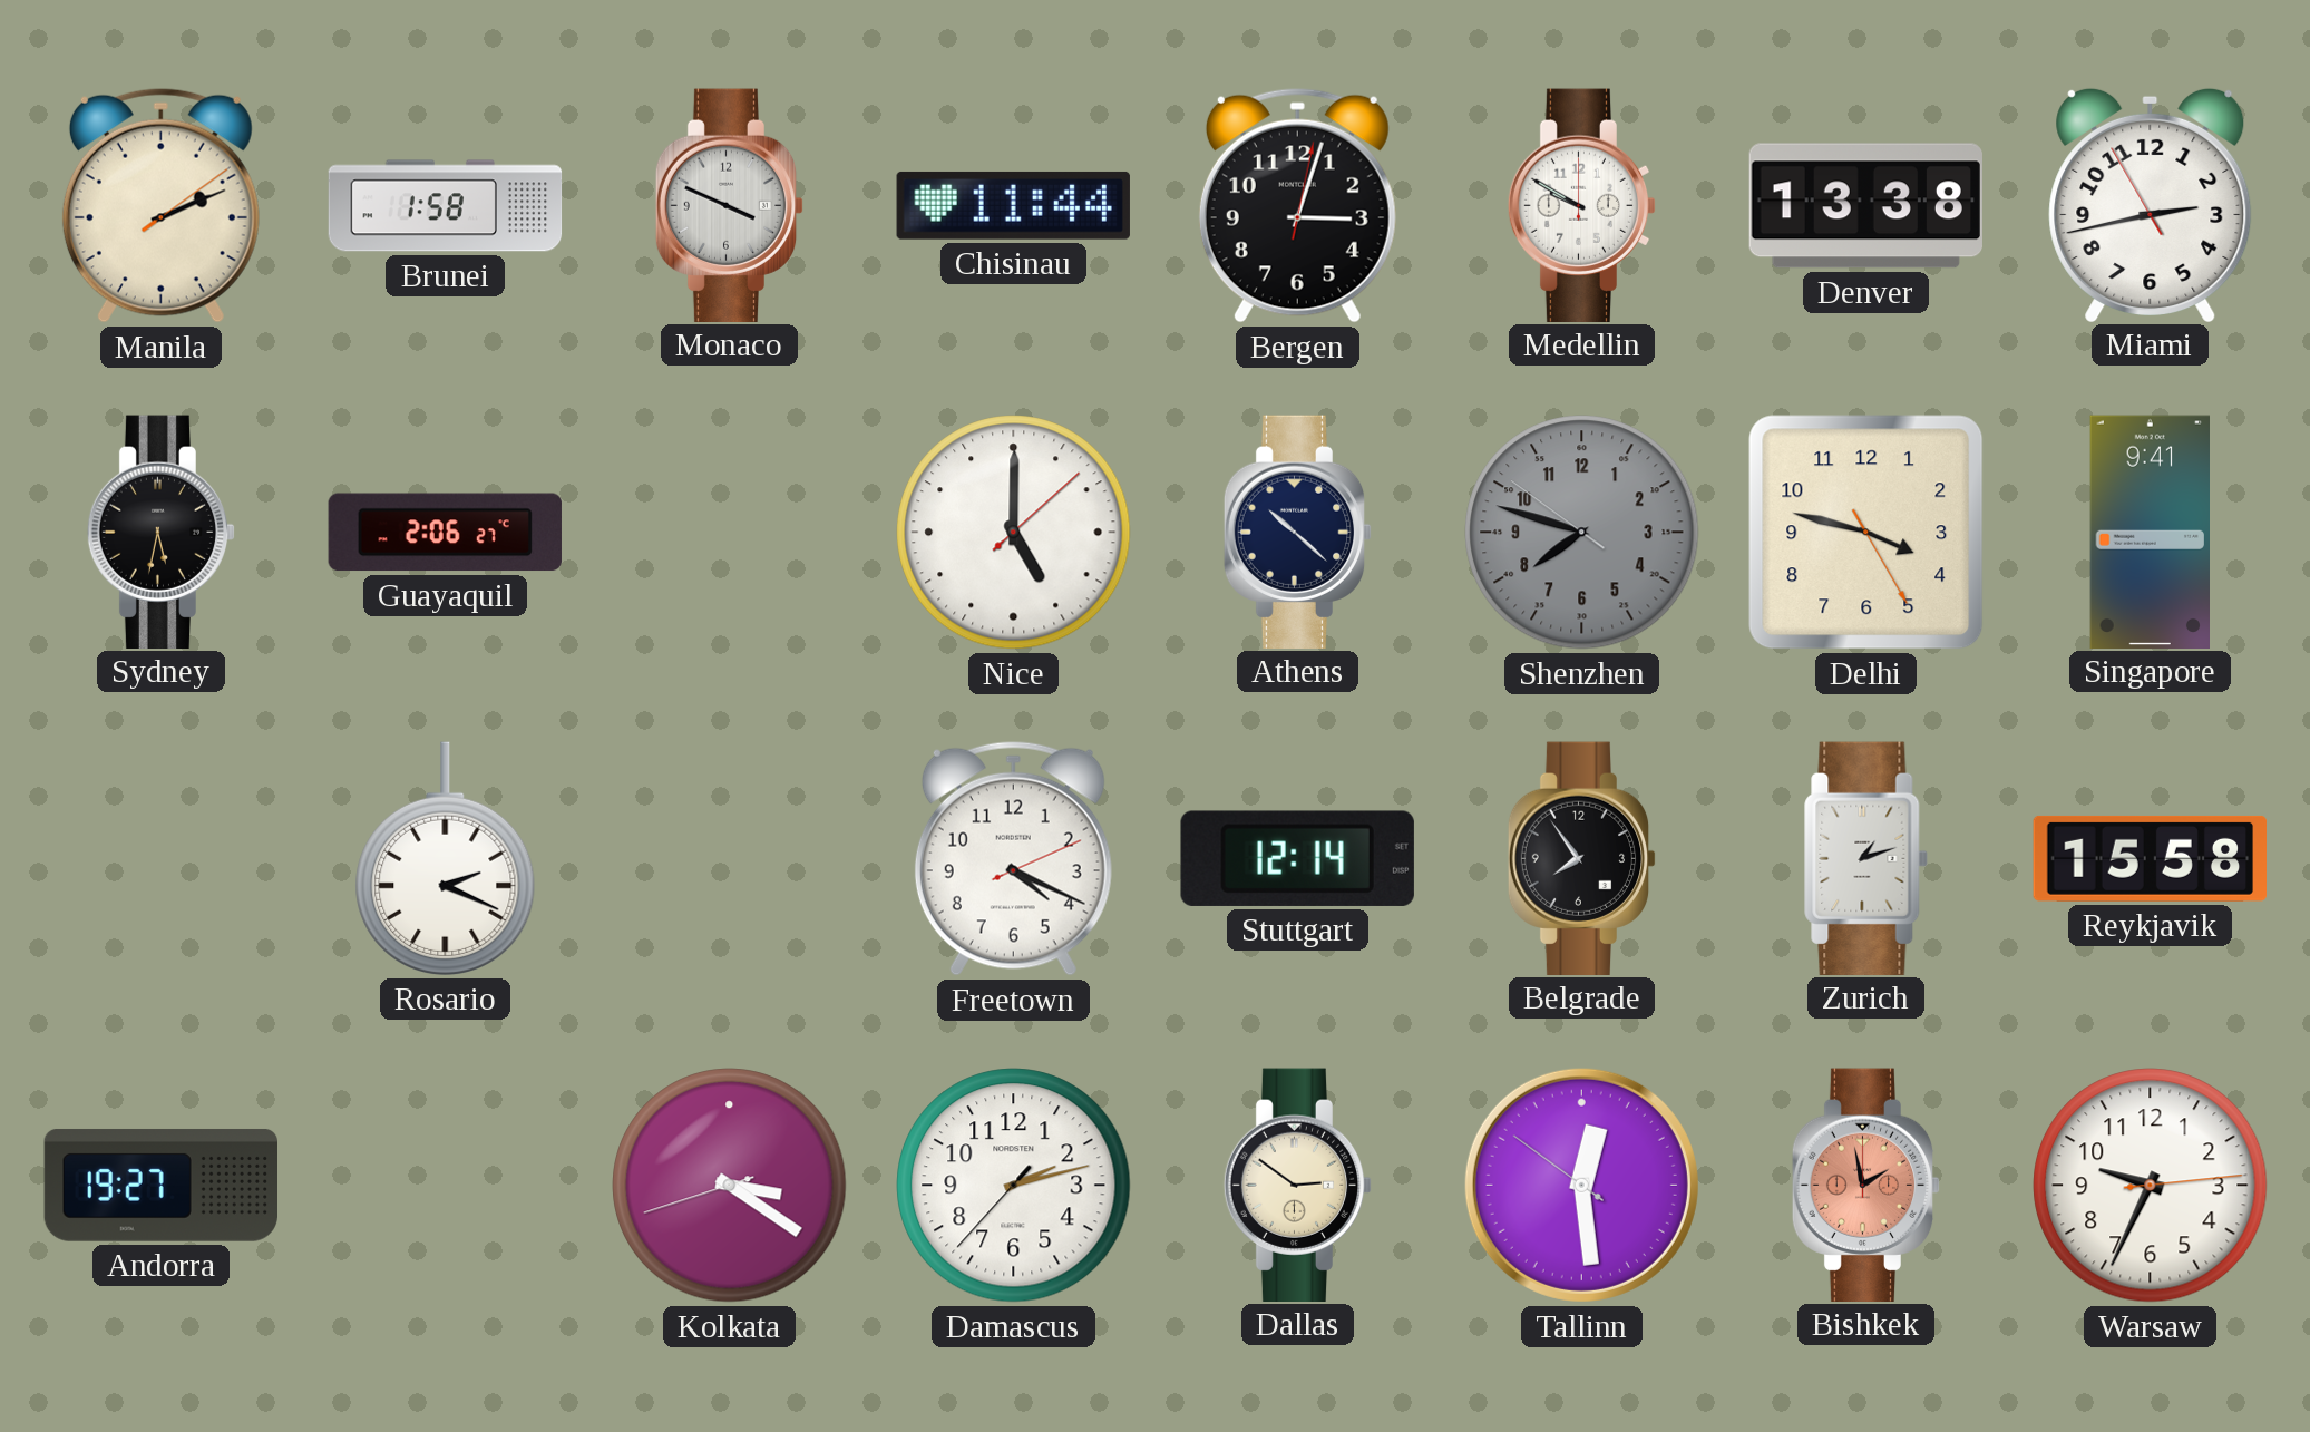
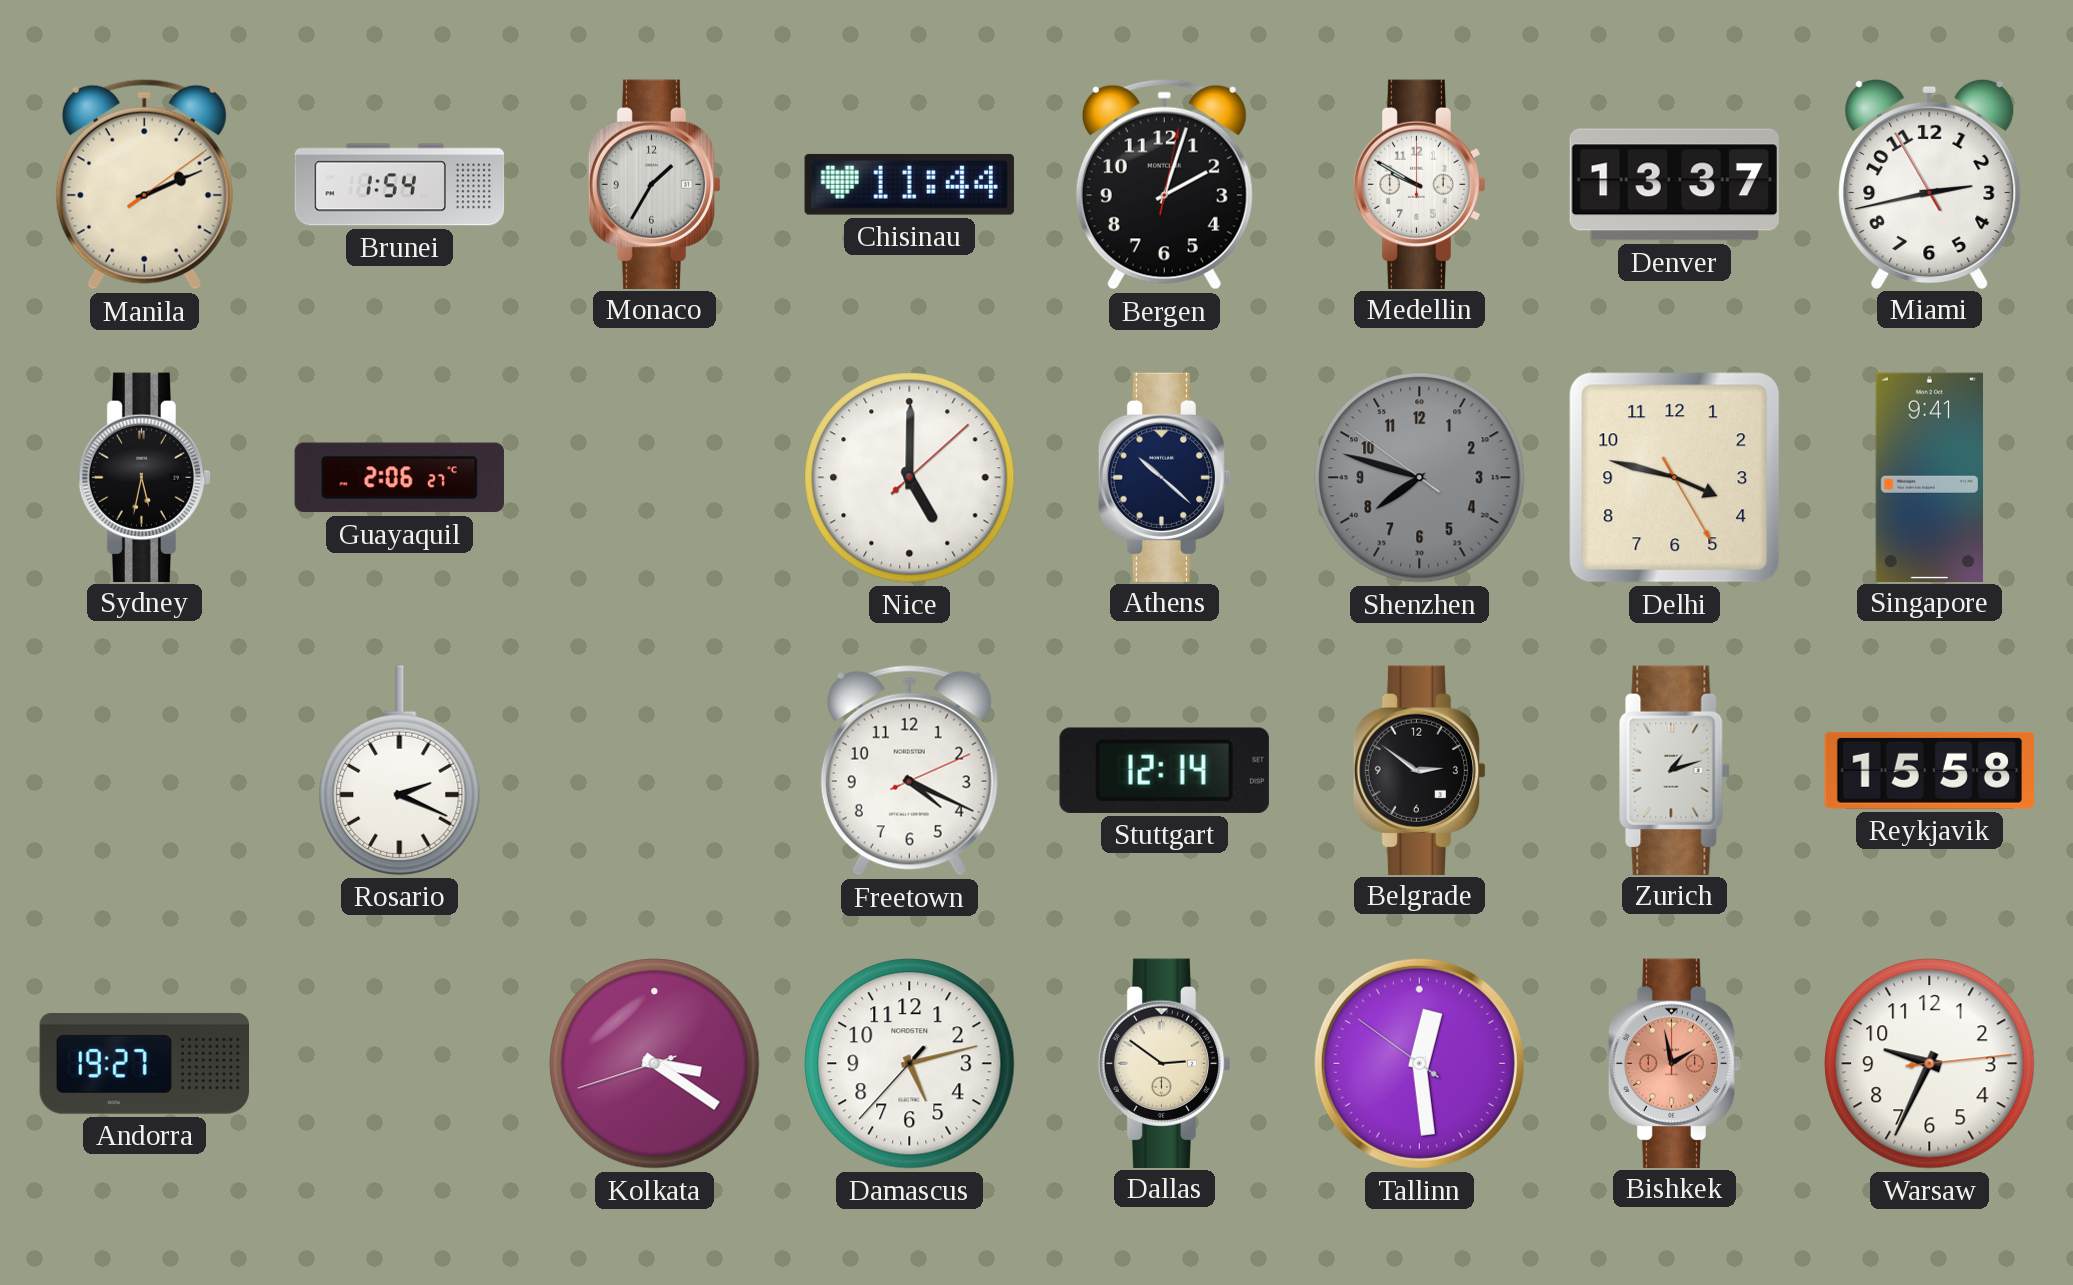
Brunei: 1:58 -> 1:54 (400, 185)
Monaco: 3:49 -> 1:35 (655, 184)
Bergen: 3:03 -> 2:03 (1164, 184)
Denver: 13:38 -> 13:37 (1674, 185)
Belgrade: 7:54 -> 2:51 (1420, 770)
Damascus: 2:12 -> 5:12 (910, 1064)
